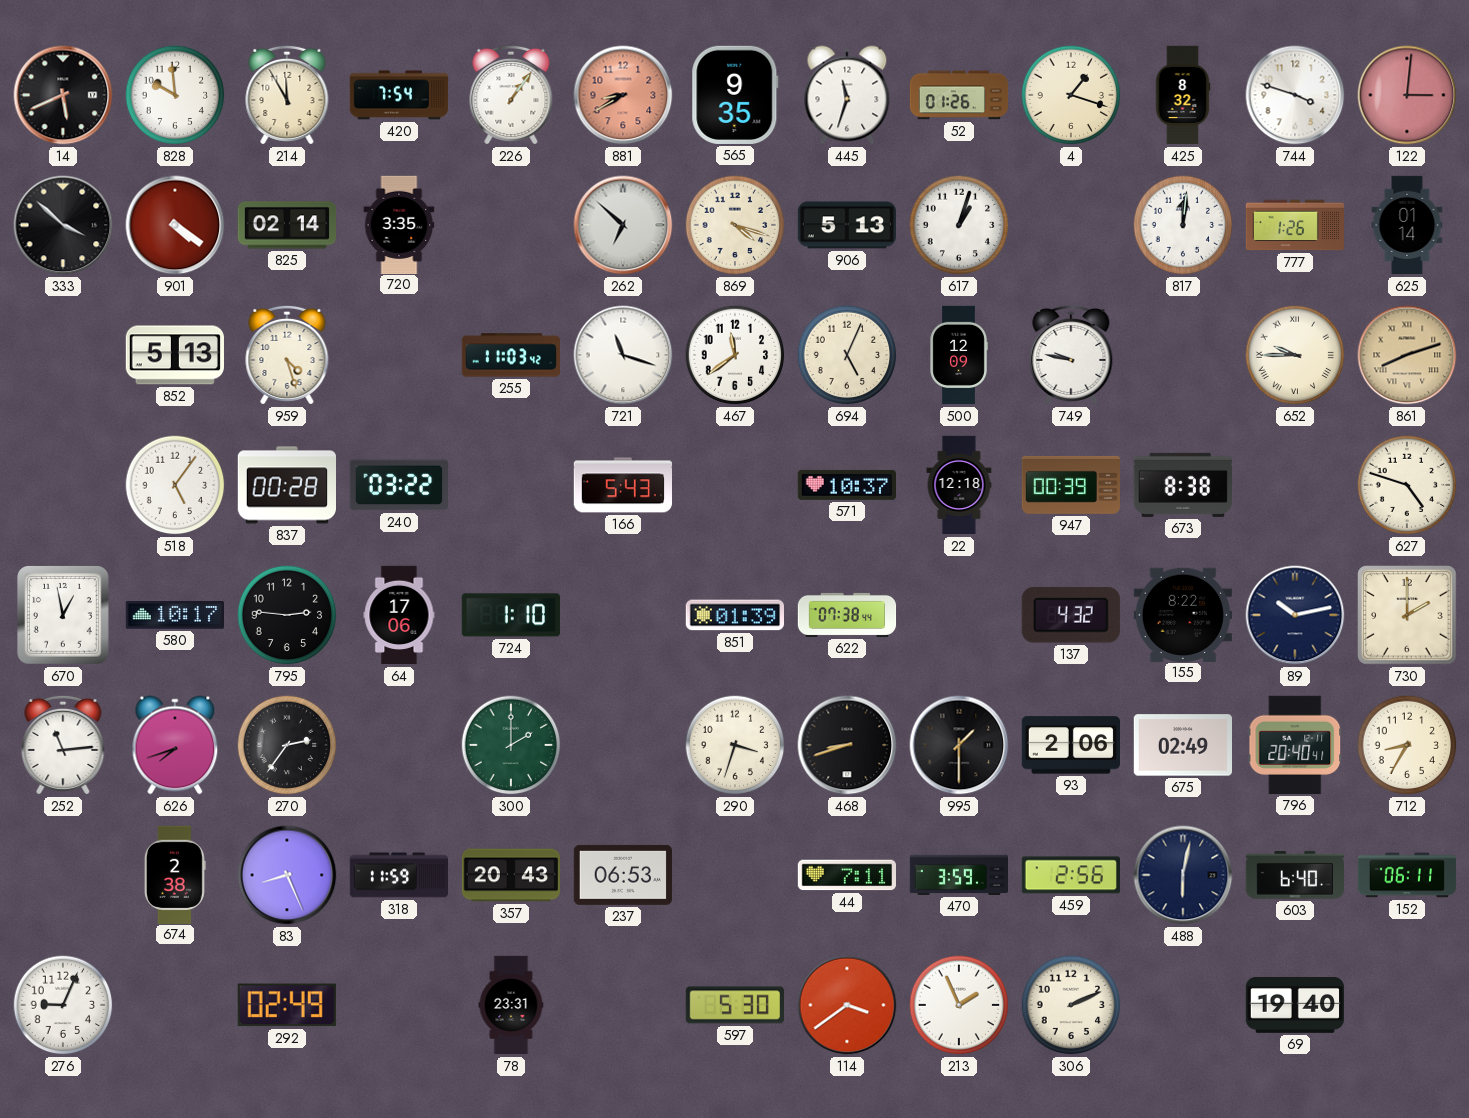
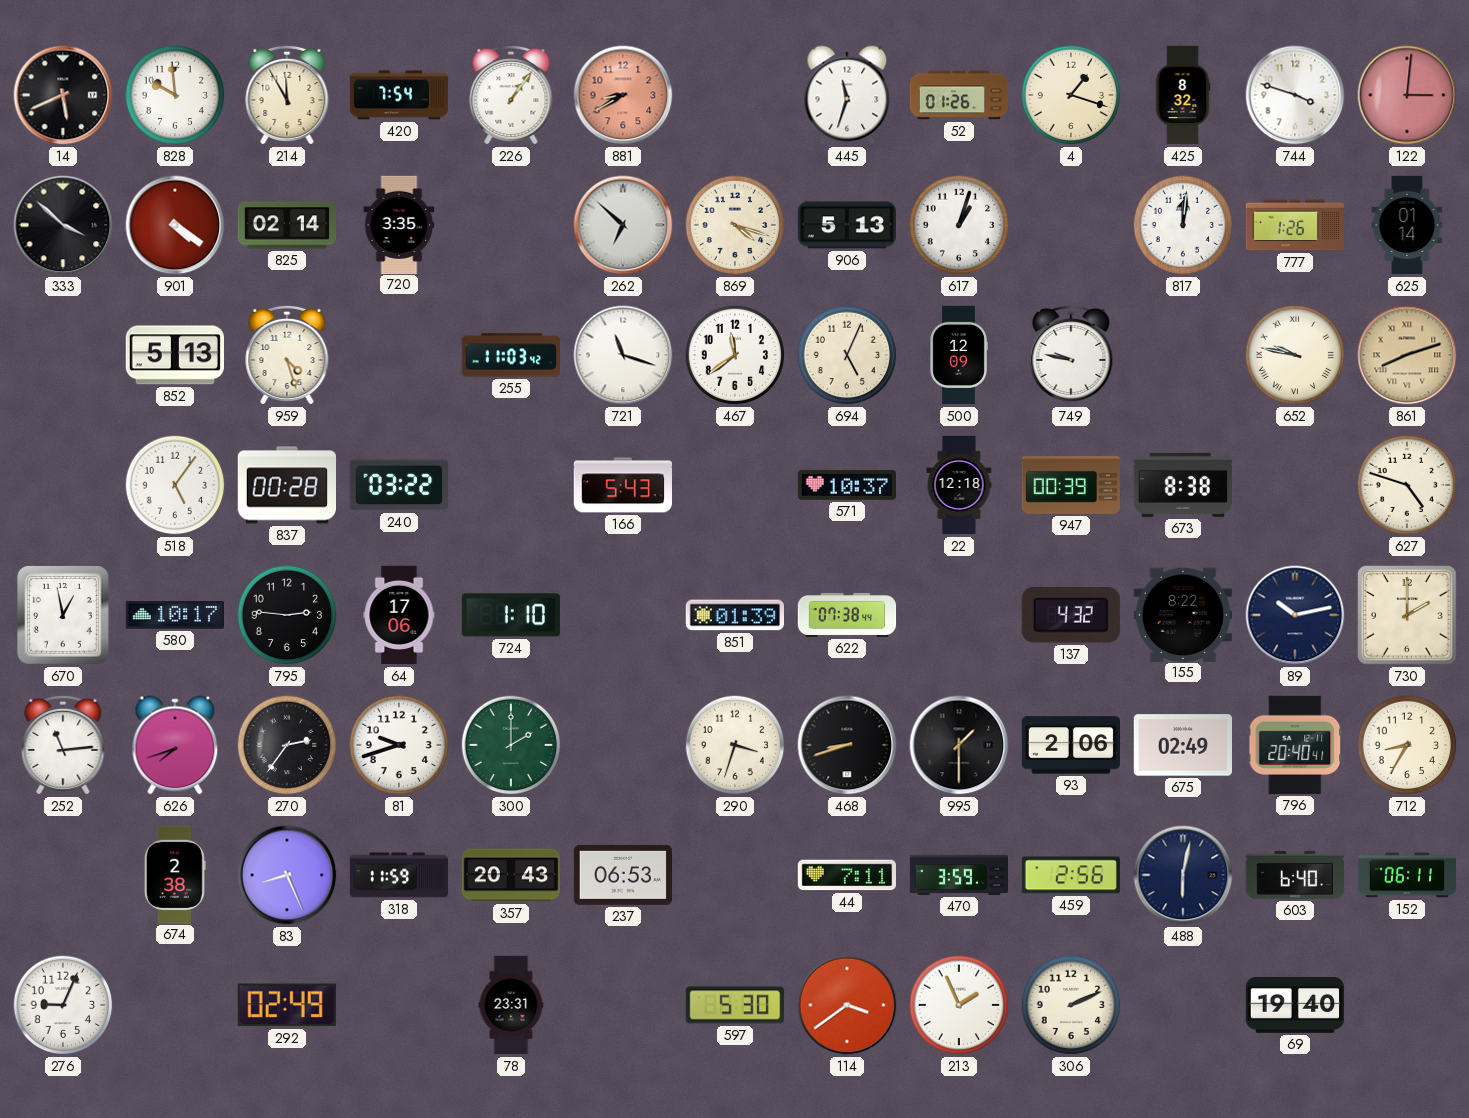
565: 9:35 -> none (735, 95)
652: 9:45 -> 9:47 (1295, 355)
81: none -> 9:42 (399, 745)
